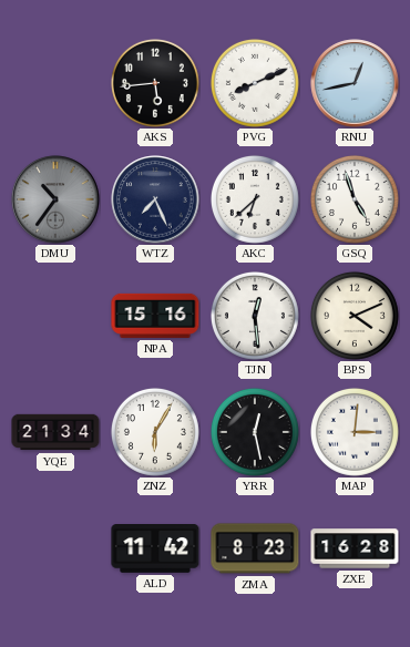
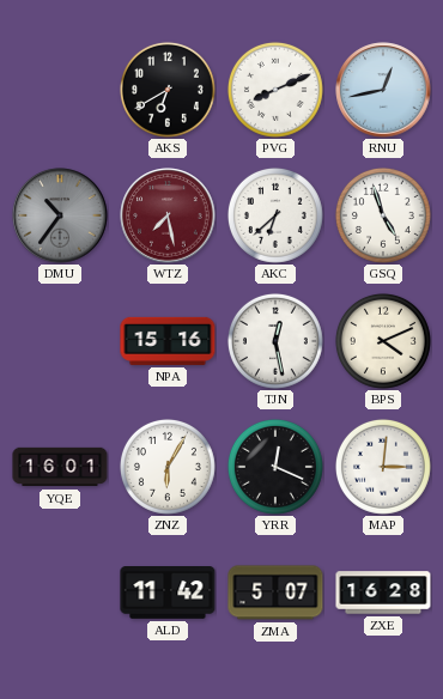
AKS: 5:44 -> 6:40 (168, 90)
WTZ: 7:26 -> 7:28 (168, 215)
WTZ dial: navy -> burgundy (168, 215)
TJN: 12:29 -> 12:28 (275, 341)
YQE: 21:34 -> 16:01 (60, 467)
YRR: 12:28 -> 12:19 (275, 467)
ZMA: 8:23 -> 5:07 (275, 592)
